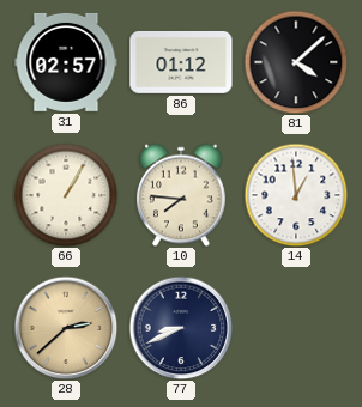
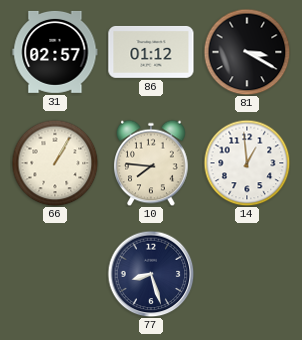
81: 4:08 -> 3:20 (247, 52)
28: 2:38 -> none (66, 328)
77: 8:41 -> 8:27 (151, 274)
